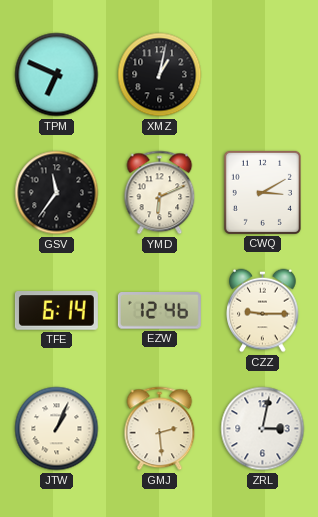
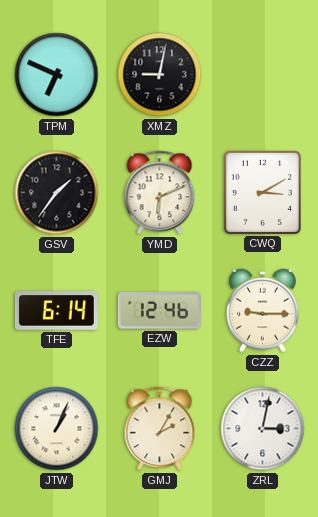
XMZ: 1:02 -> 9:02 (160, 75)
GSV: 11:36 -> 1:36 (57, 193)
GMJ: 2:29 -> 2:05 (160, 429)
